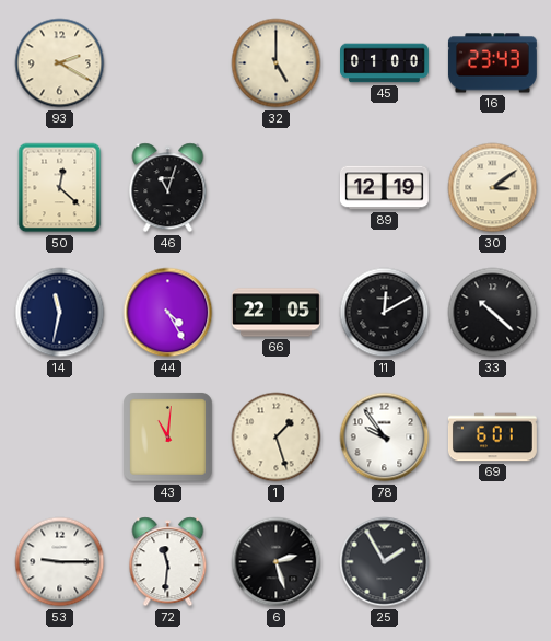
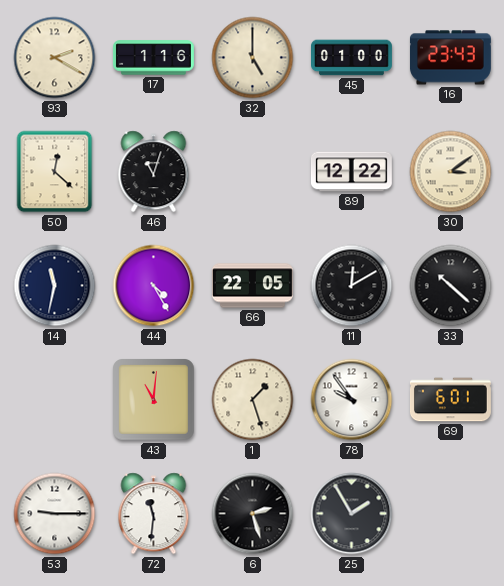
17: none -> 1:16 (153, 58)
89: 12:19 -> 12:22 (351, 172)
